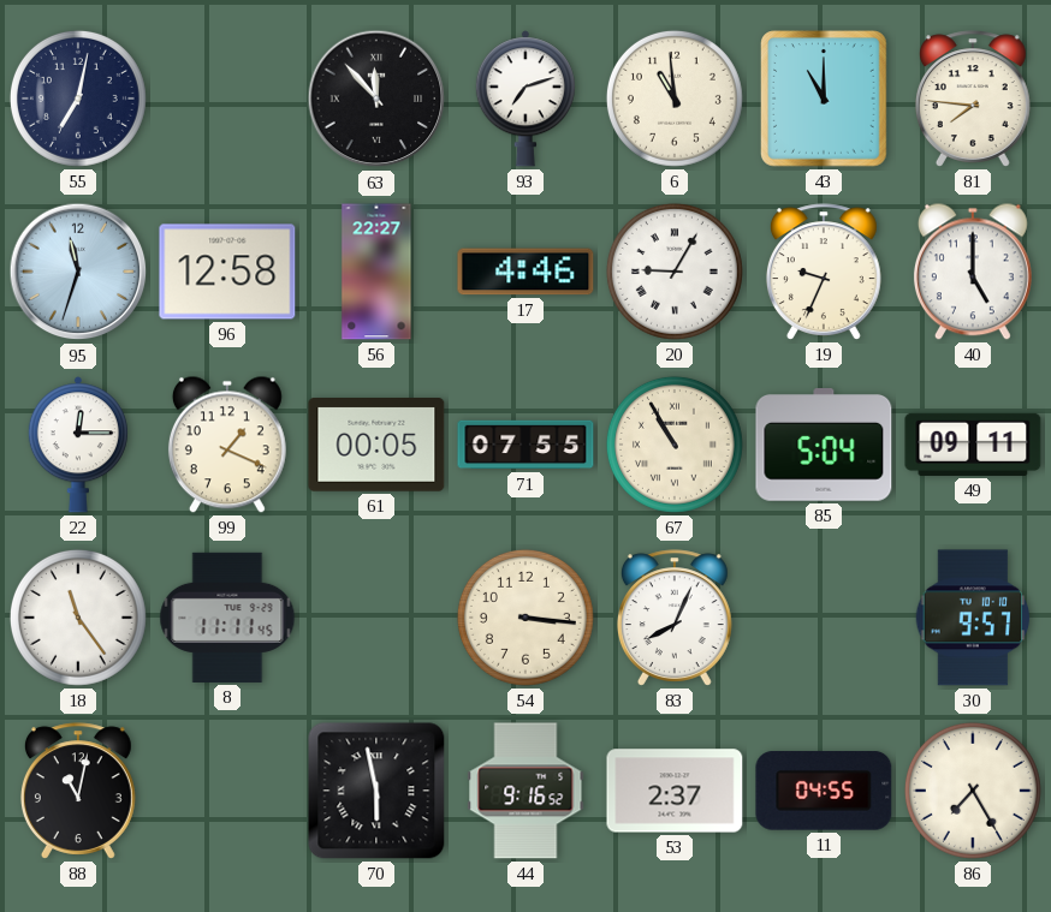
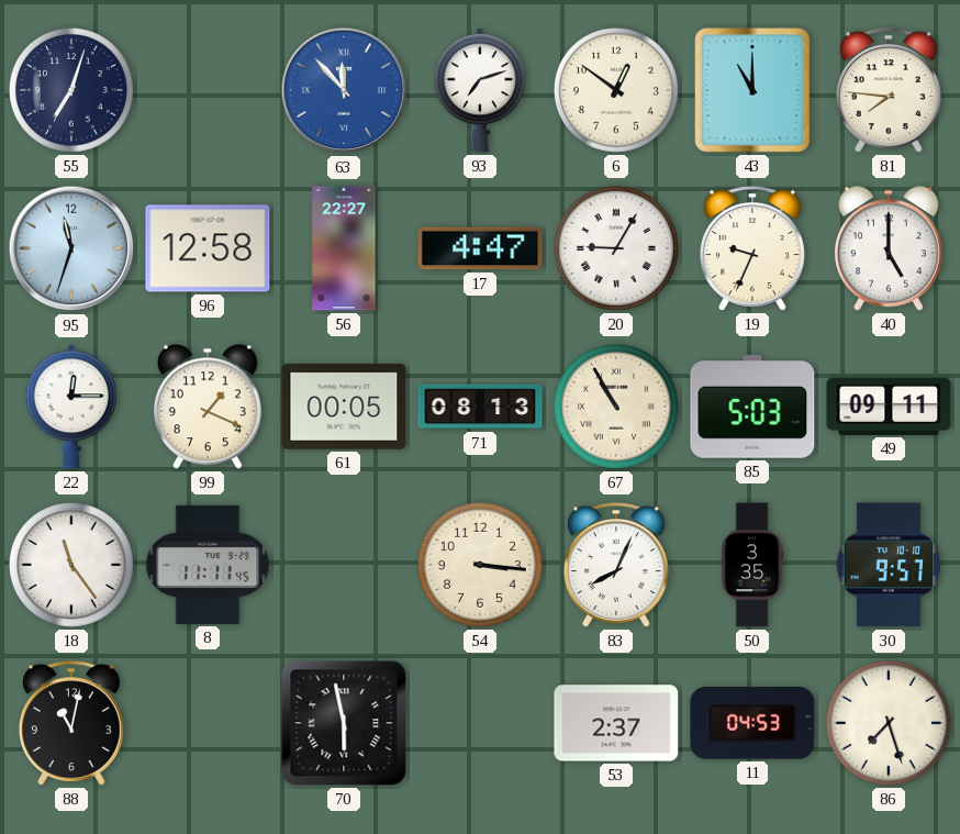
55: 7:02 -> 7:03 (71, 90)
63 dial: black -> blue (344, 90)
6: 10:59 -> 12:51 (616, 90)
17: 4:46 -> 4:47 (480, 248)
71: 07:55 -> 08:13 (480, 407)
85: 5:04 -> 5:03 (752, 408)
50: none -> 3:35 (752, 565)
44: 9:16 -> none (525, 791)
11: 04:55 -> 04:53 (752, 723)
86: 7:25 -> 7:27 (889, 723)
